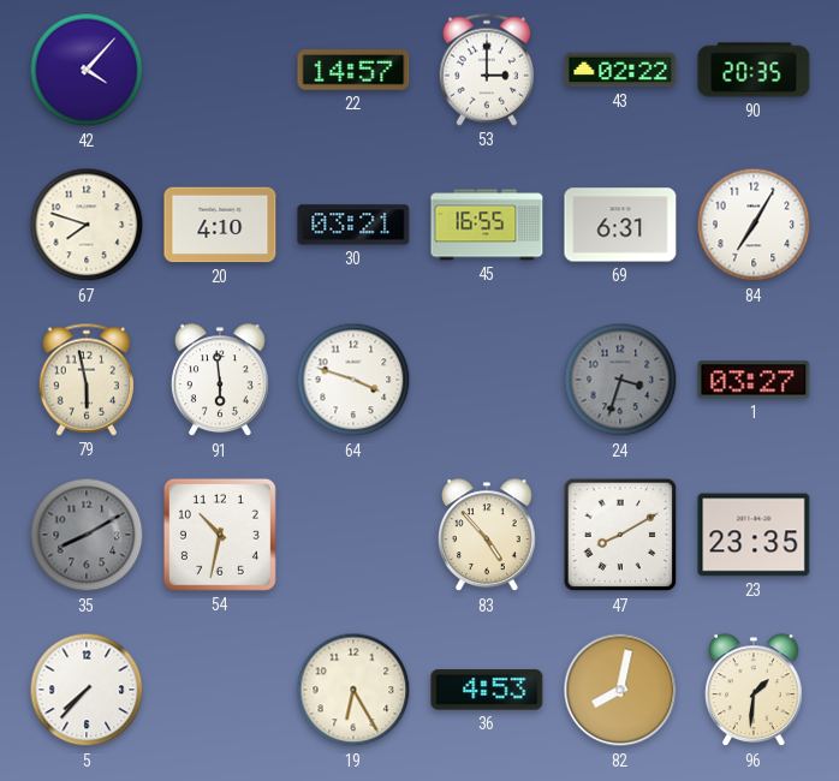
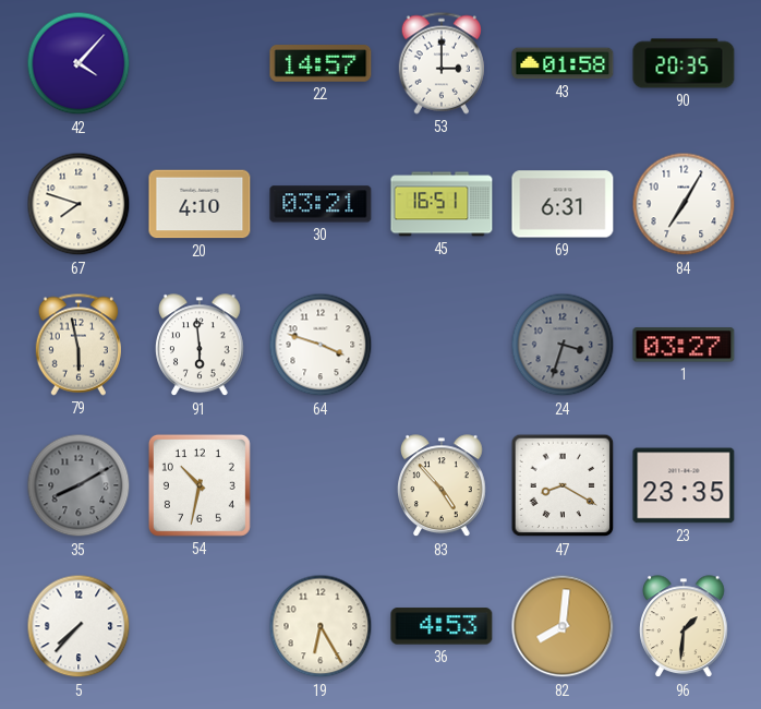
43: 02:22 -> 01:58 (563, 63)
45: 16:55 -> 16:51 (442, 204)
47: 8:10 -> 8:20 (563, 485)
82: 8:02 -> 8:01 (563, 626)
